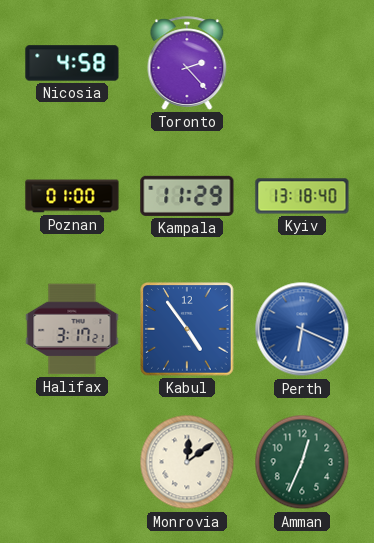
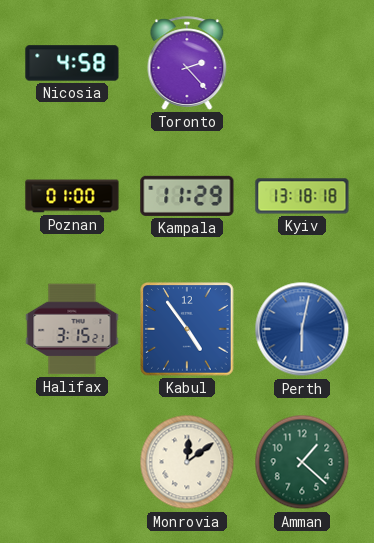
Kyiv: 13:18:40 -> 13:18:18 (302, 196)
Halifax: 3:17 -> 3:15 (72, 329)
Perth: 6:19 -> 6:02 (302, 329)
Amman: 12:34 -> 1:22 (302, 462)
